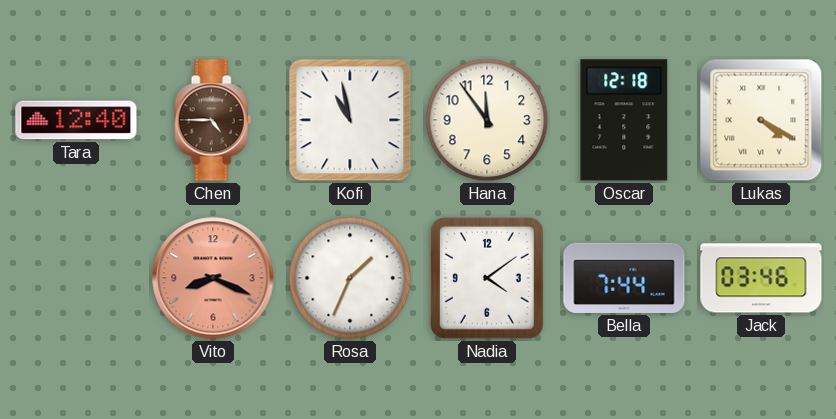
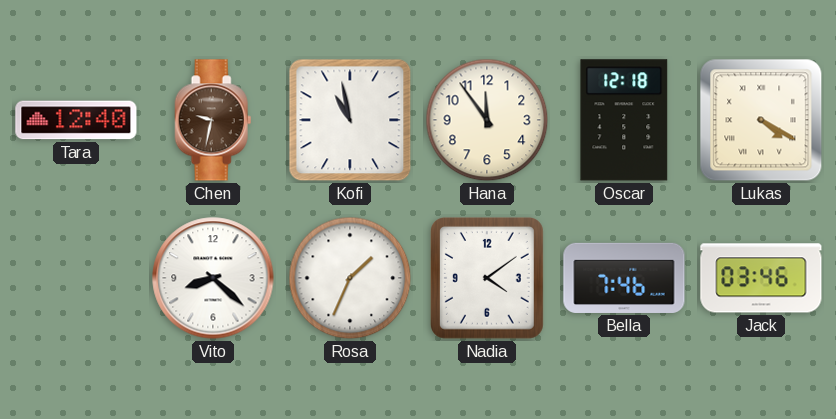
Chen: 4:45 -> 9:32 (213, 120)
Vito: 8:19 -> 8:22 (213, 278)
Vito dial: salmon -> white (213, 278)
Bella: 7:44 -> 7:46 (624, 278)
